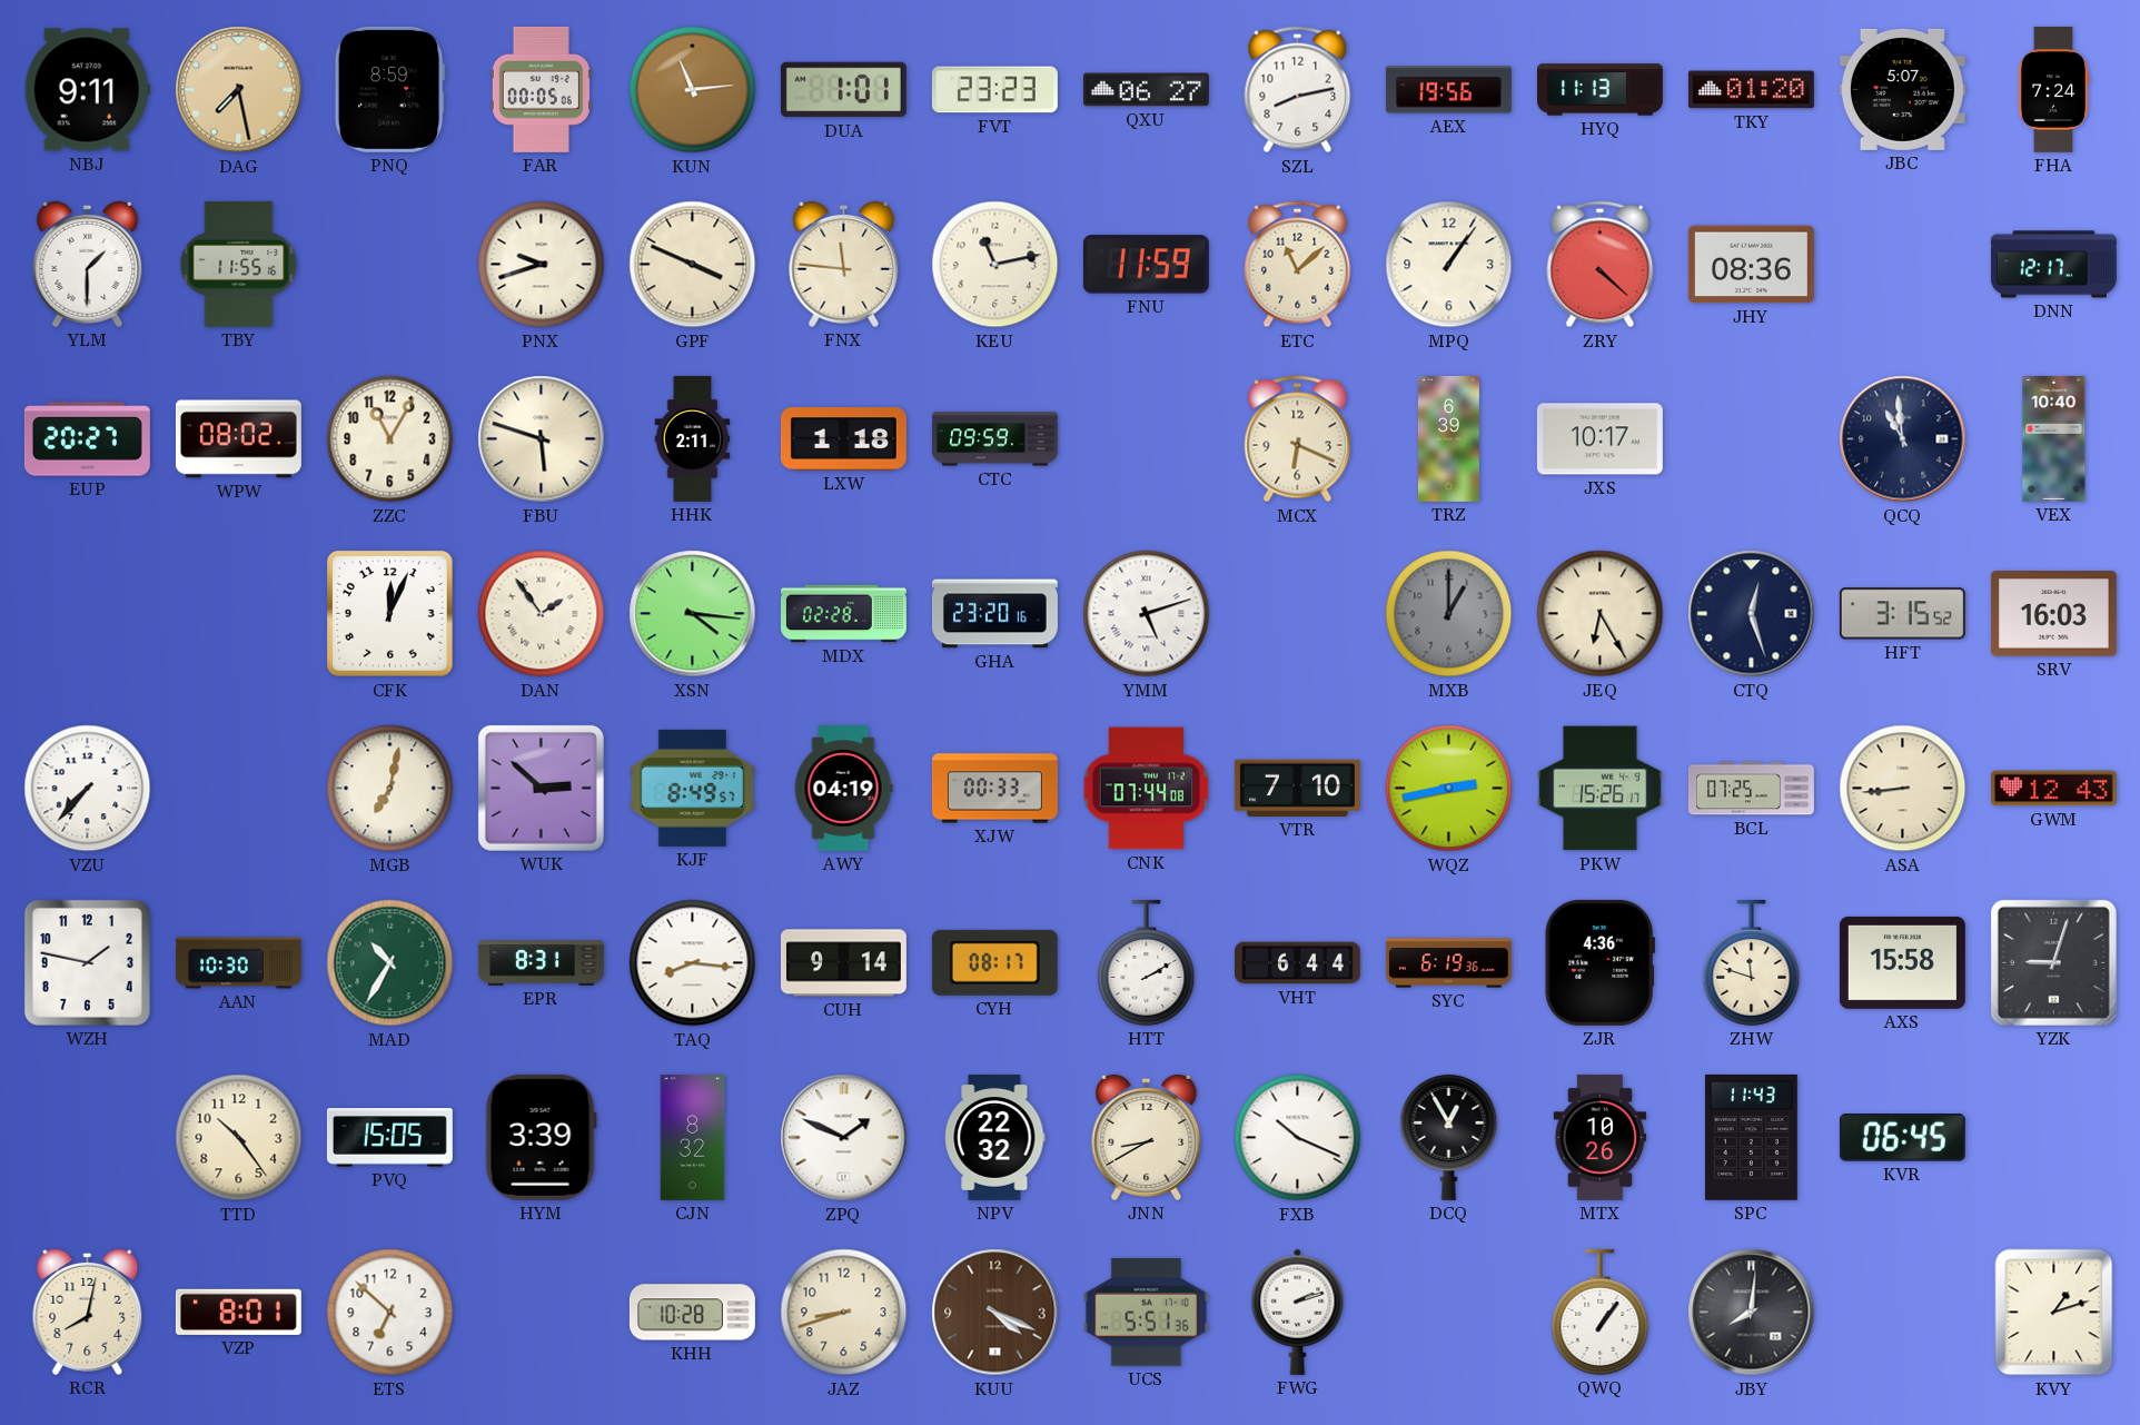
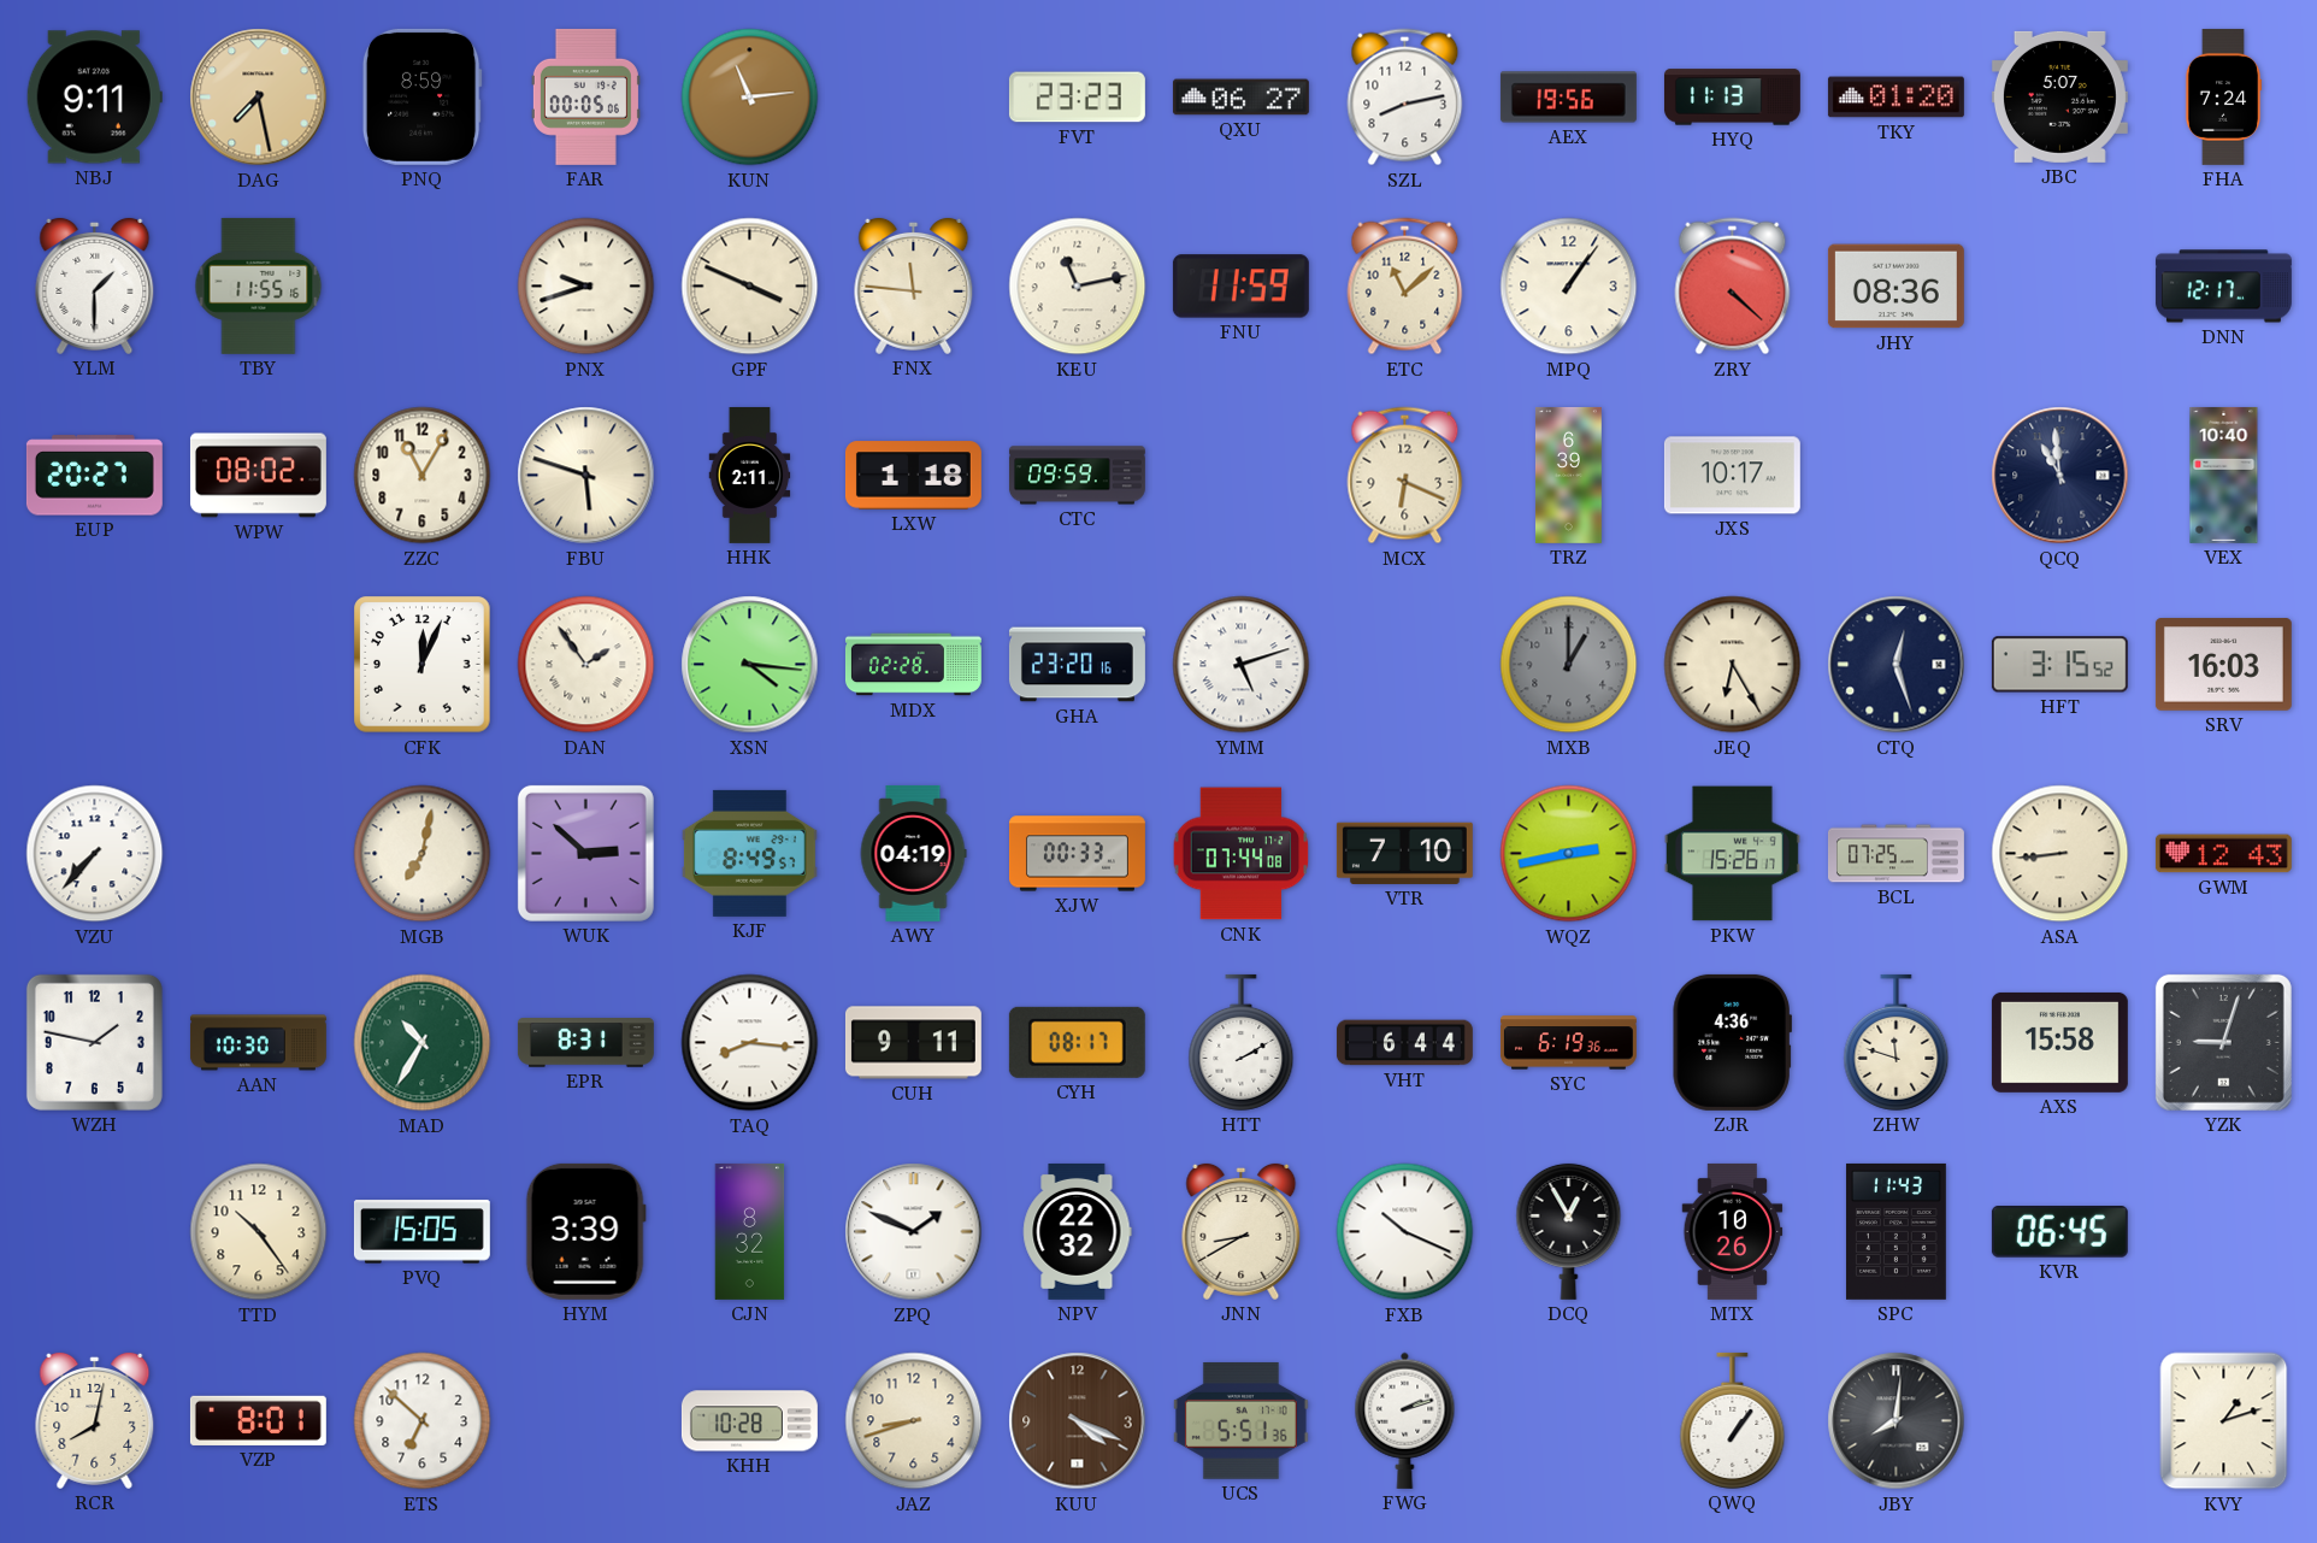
DUA: 1:01 -> none (843, 90)
CUH: 9:14 -> 9:11 (913, 1043)
